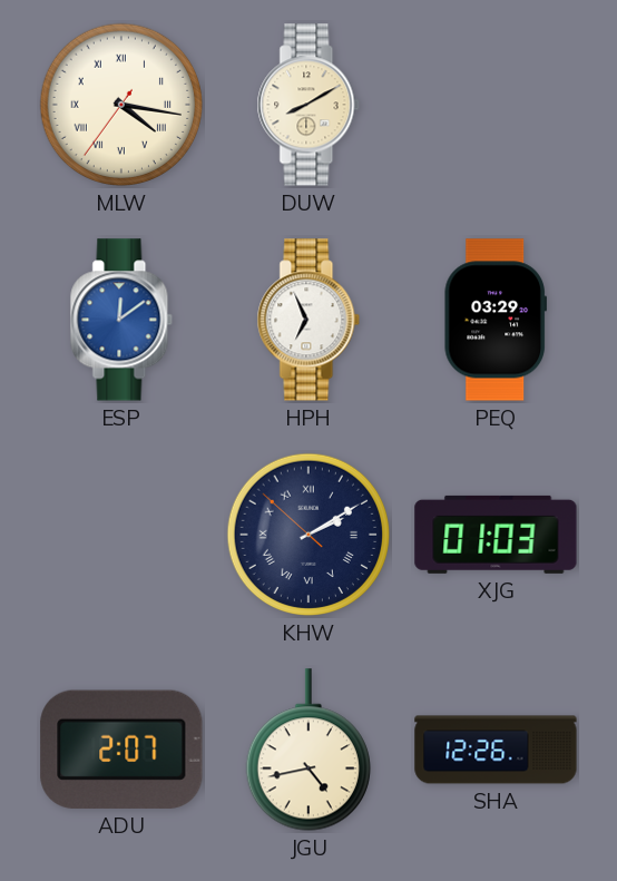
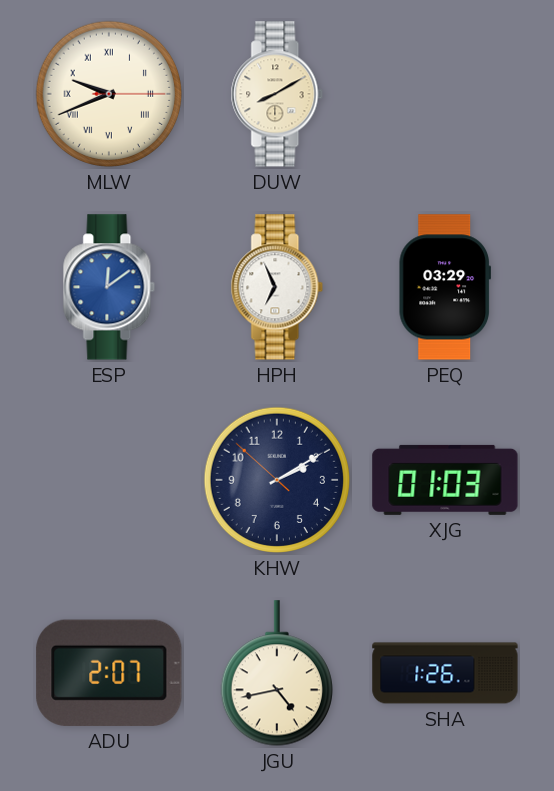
MLW: 4:16 -> 9:41 (109, 94)
KHW numerals: Roman -> Arabic (277, 480)
SHA: 12:26 -> 1:26 (445, 673)
